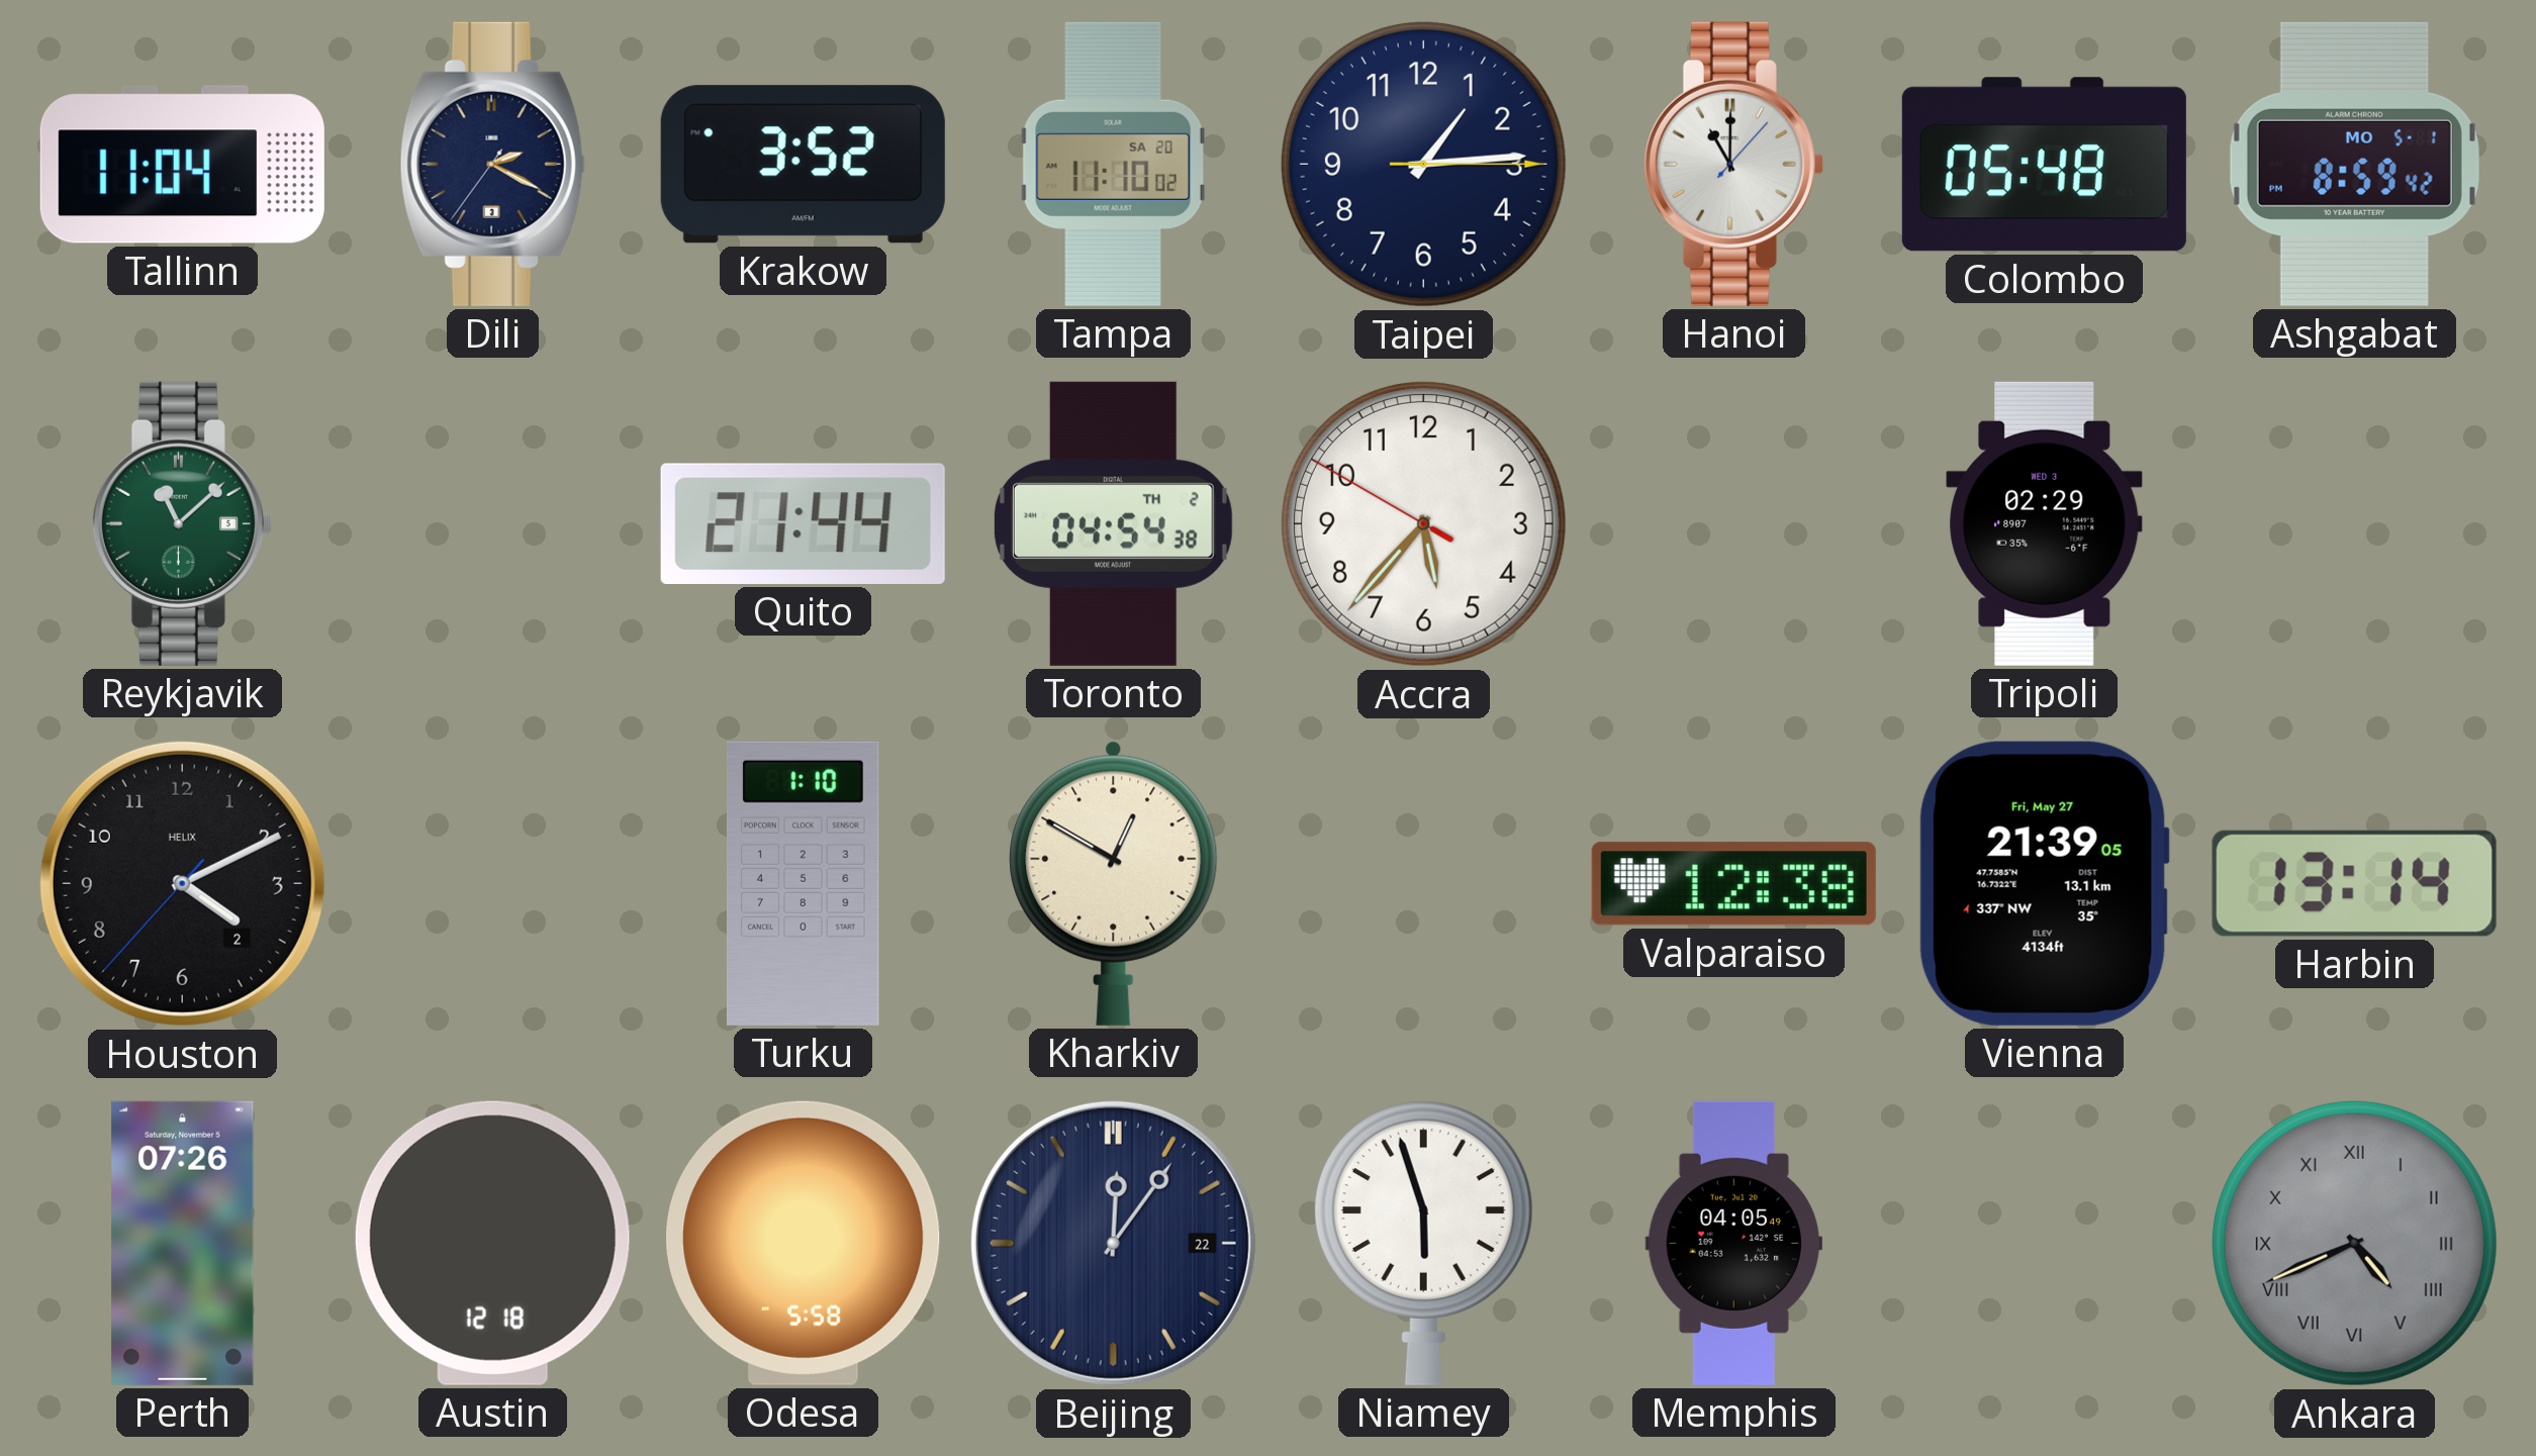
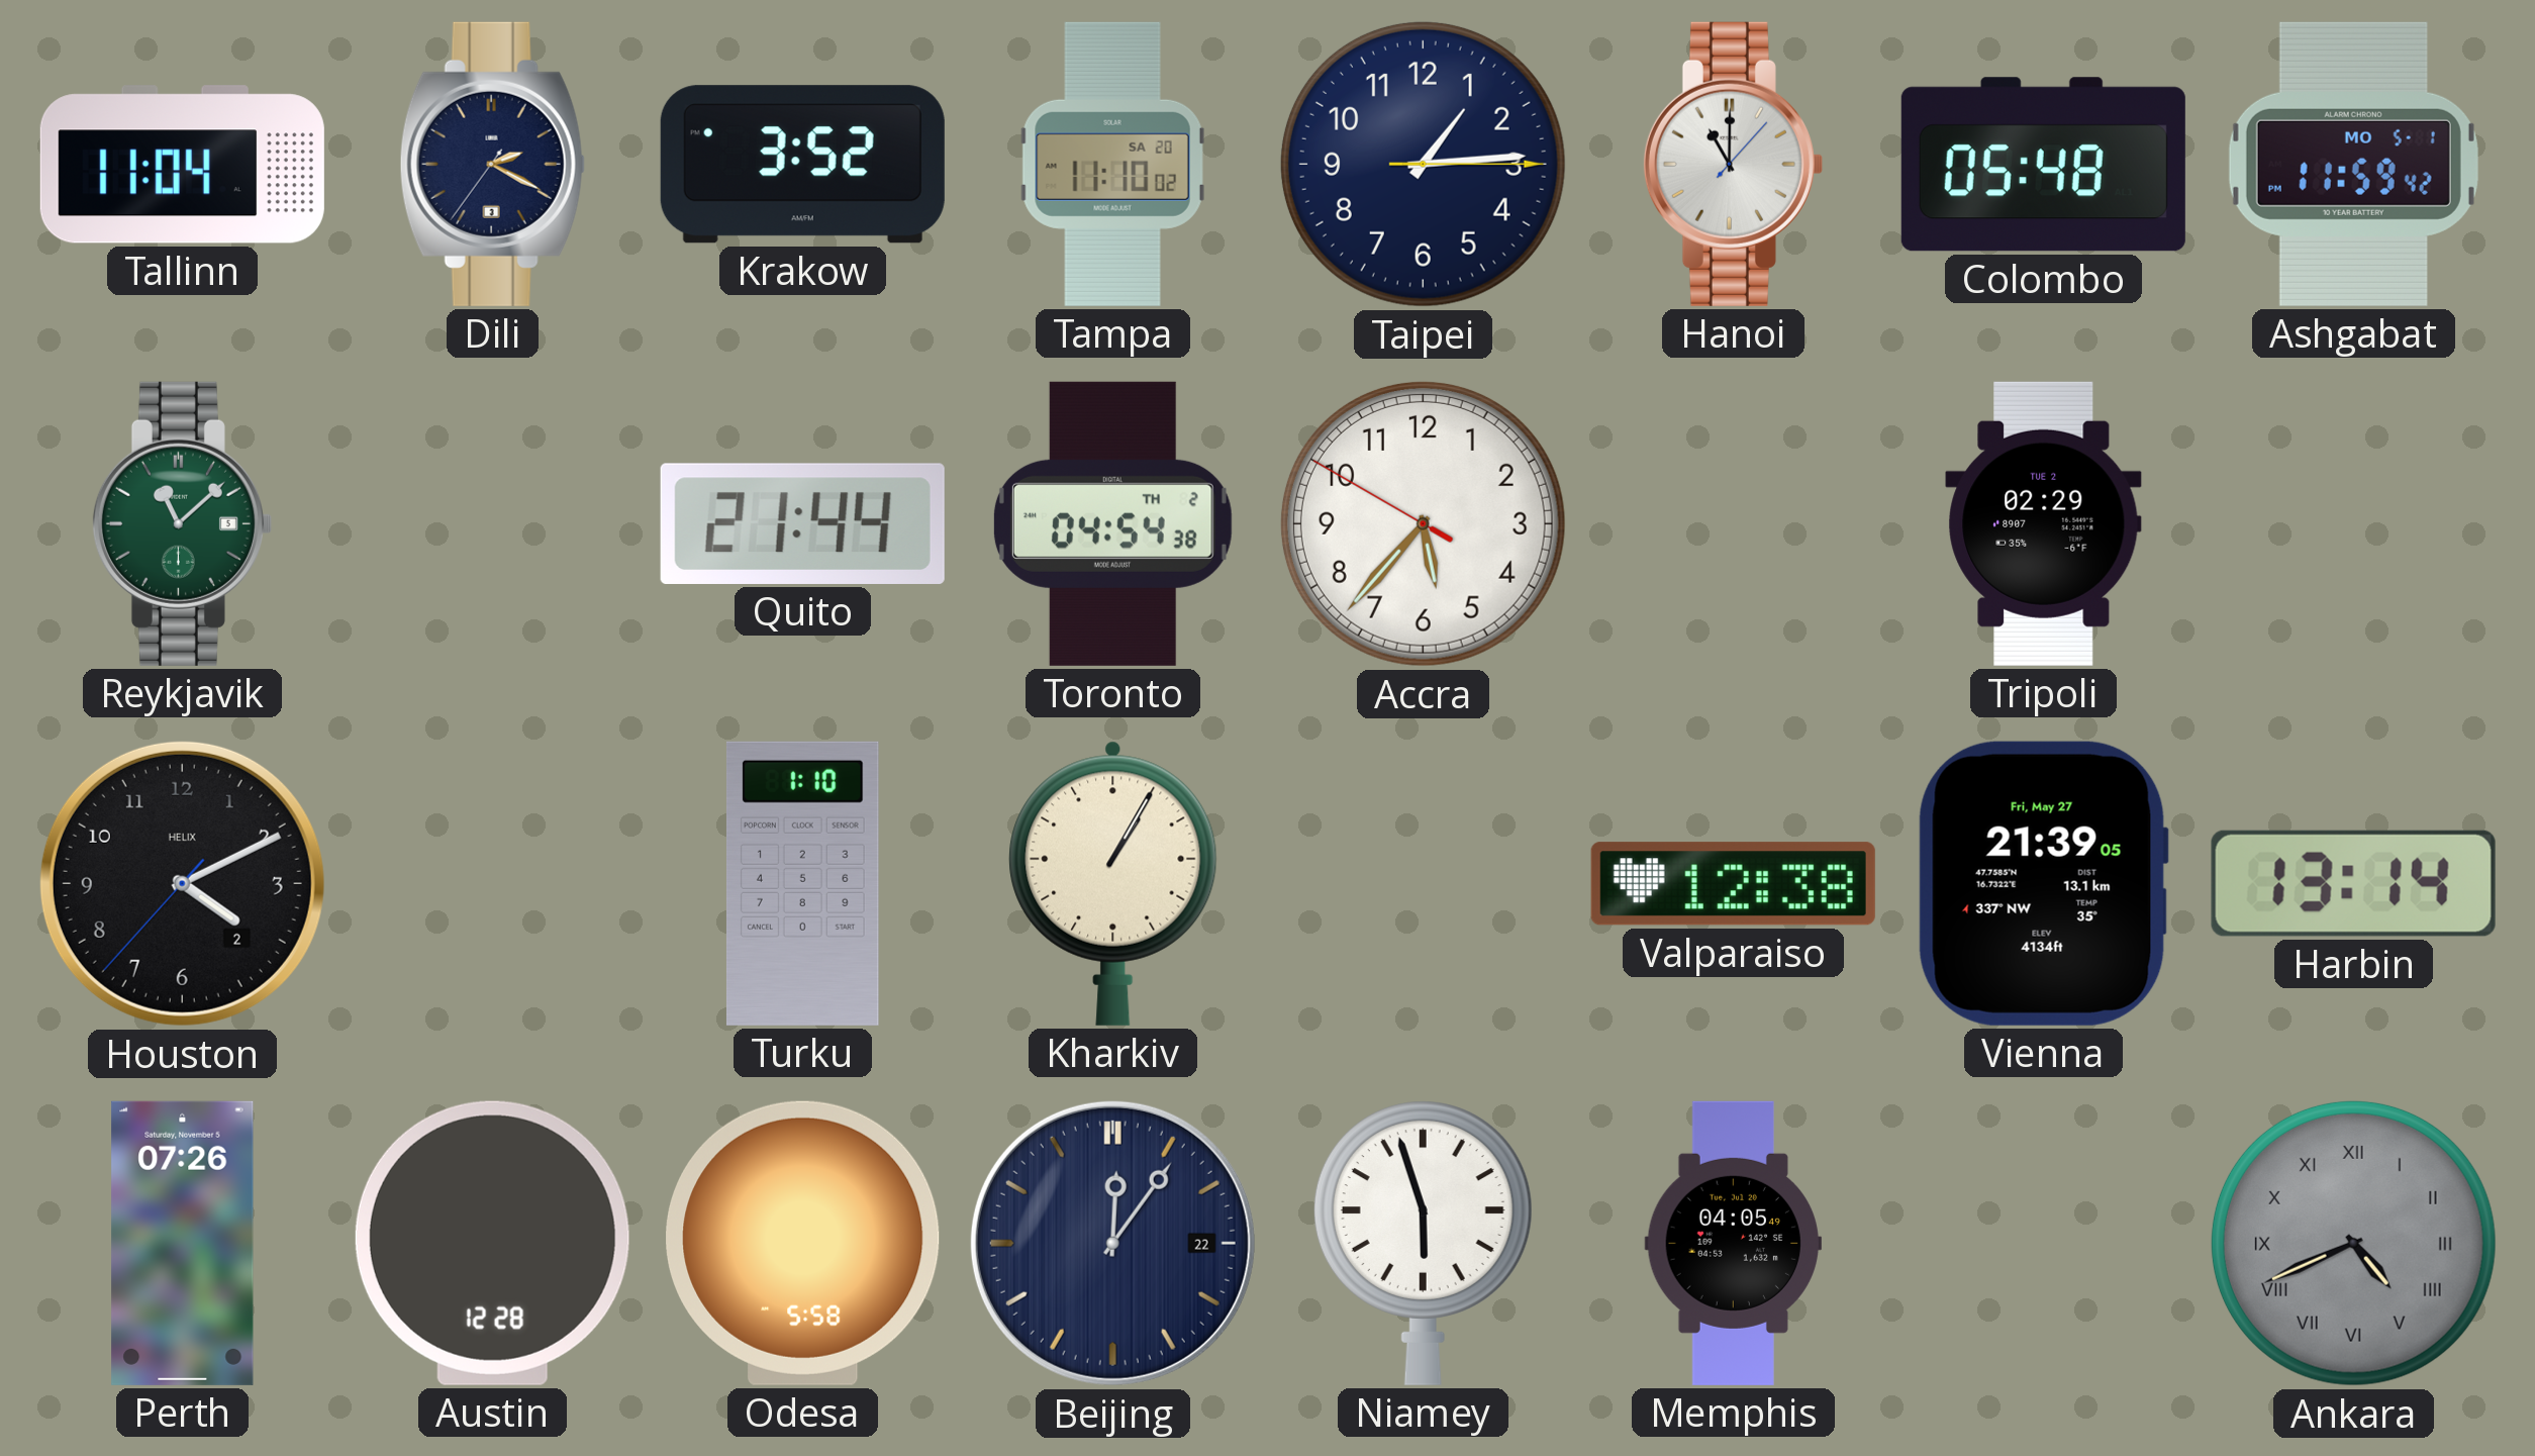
Ashgabat: 8:59 -> 11:59 (2353, 164)
Tripoli date: WED 3 -> TUE 2 (2044, 523)
Kharkiv: 12:50 -> 1:05 (1113, 883)
Austin: 12:18 -> 12:28 (492, 1243)
